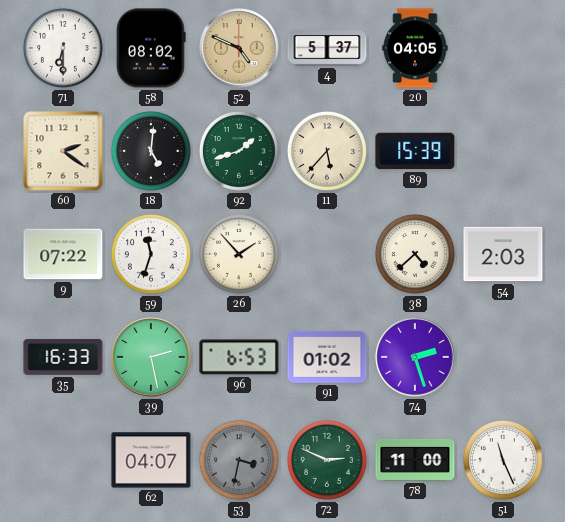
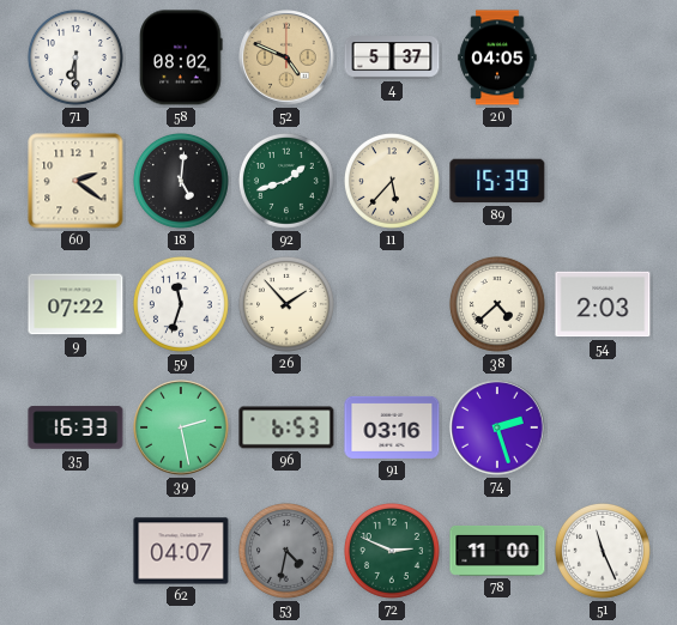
91: 01:02 -> 03:16 (392, 427)
53: 3:32 -> 4:32 (286, 551)
